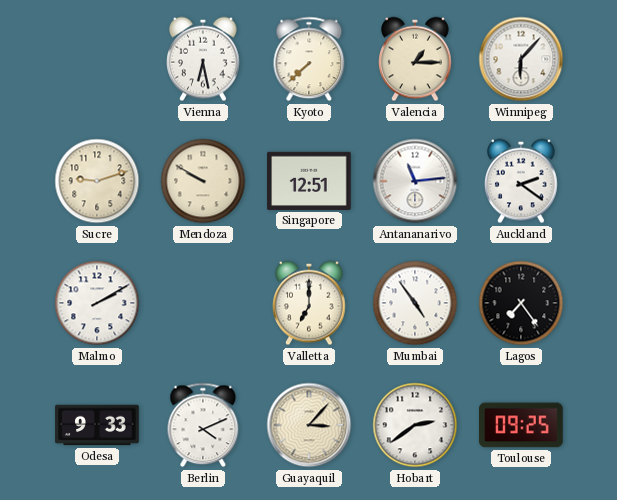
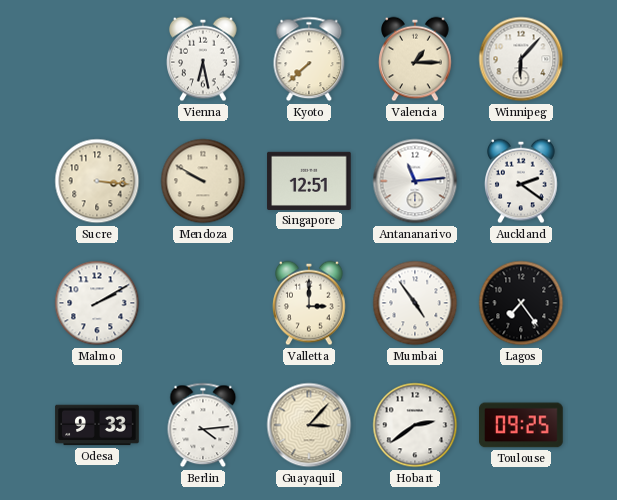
Sucre: 9:12 -> 3:16 (97, 181)
Valletta: 7:00 -> 3:00 (309, 303)
Berlin: 4:11 -> 4:14 (203, 425)
